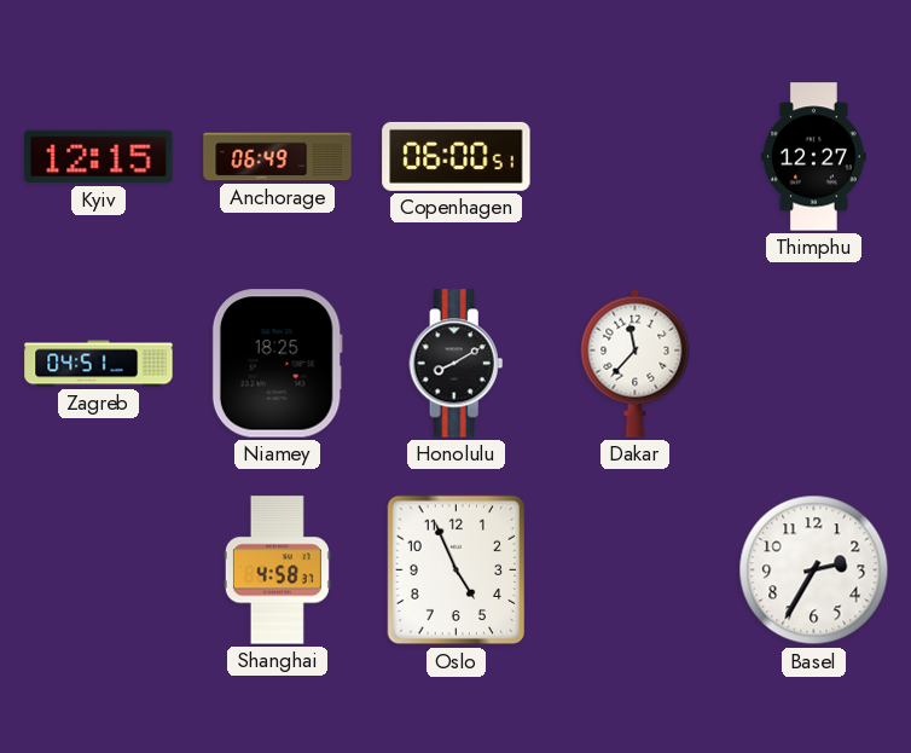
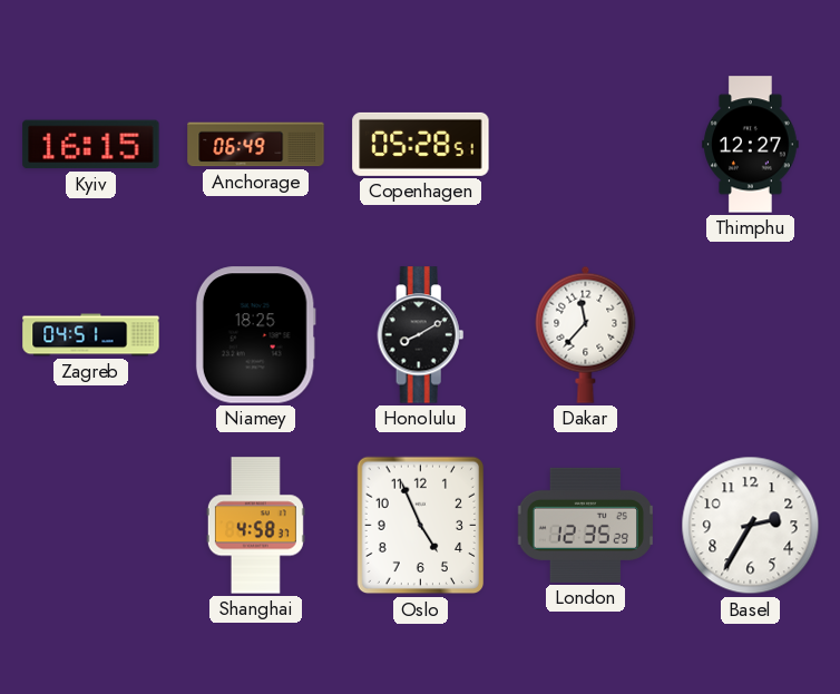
Kyiv: 12:15 -> 16:15 (91, 145)
Copenhagen: 06:00 -> 05:28 (421, 144)
London: none -> 12:35 (585, 525)
